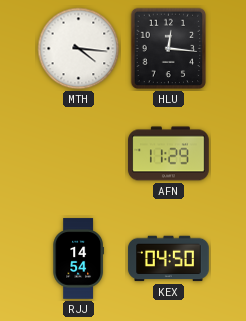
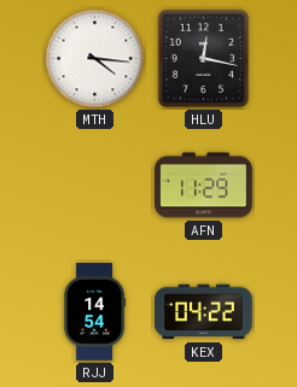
HLU: 12:16 -> 12:17 (204, 59)
KEX: 04:50 -> 04:22 (204, 312)
